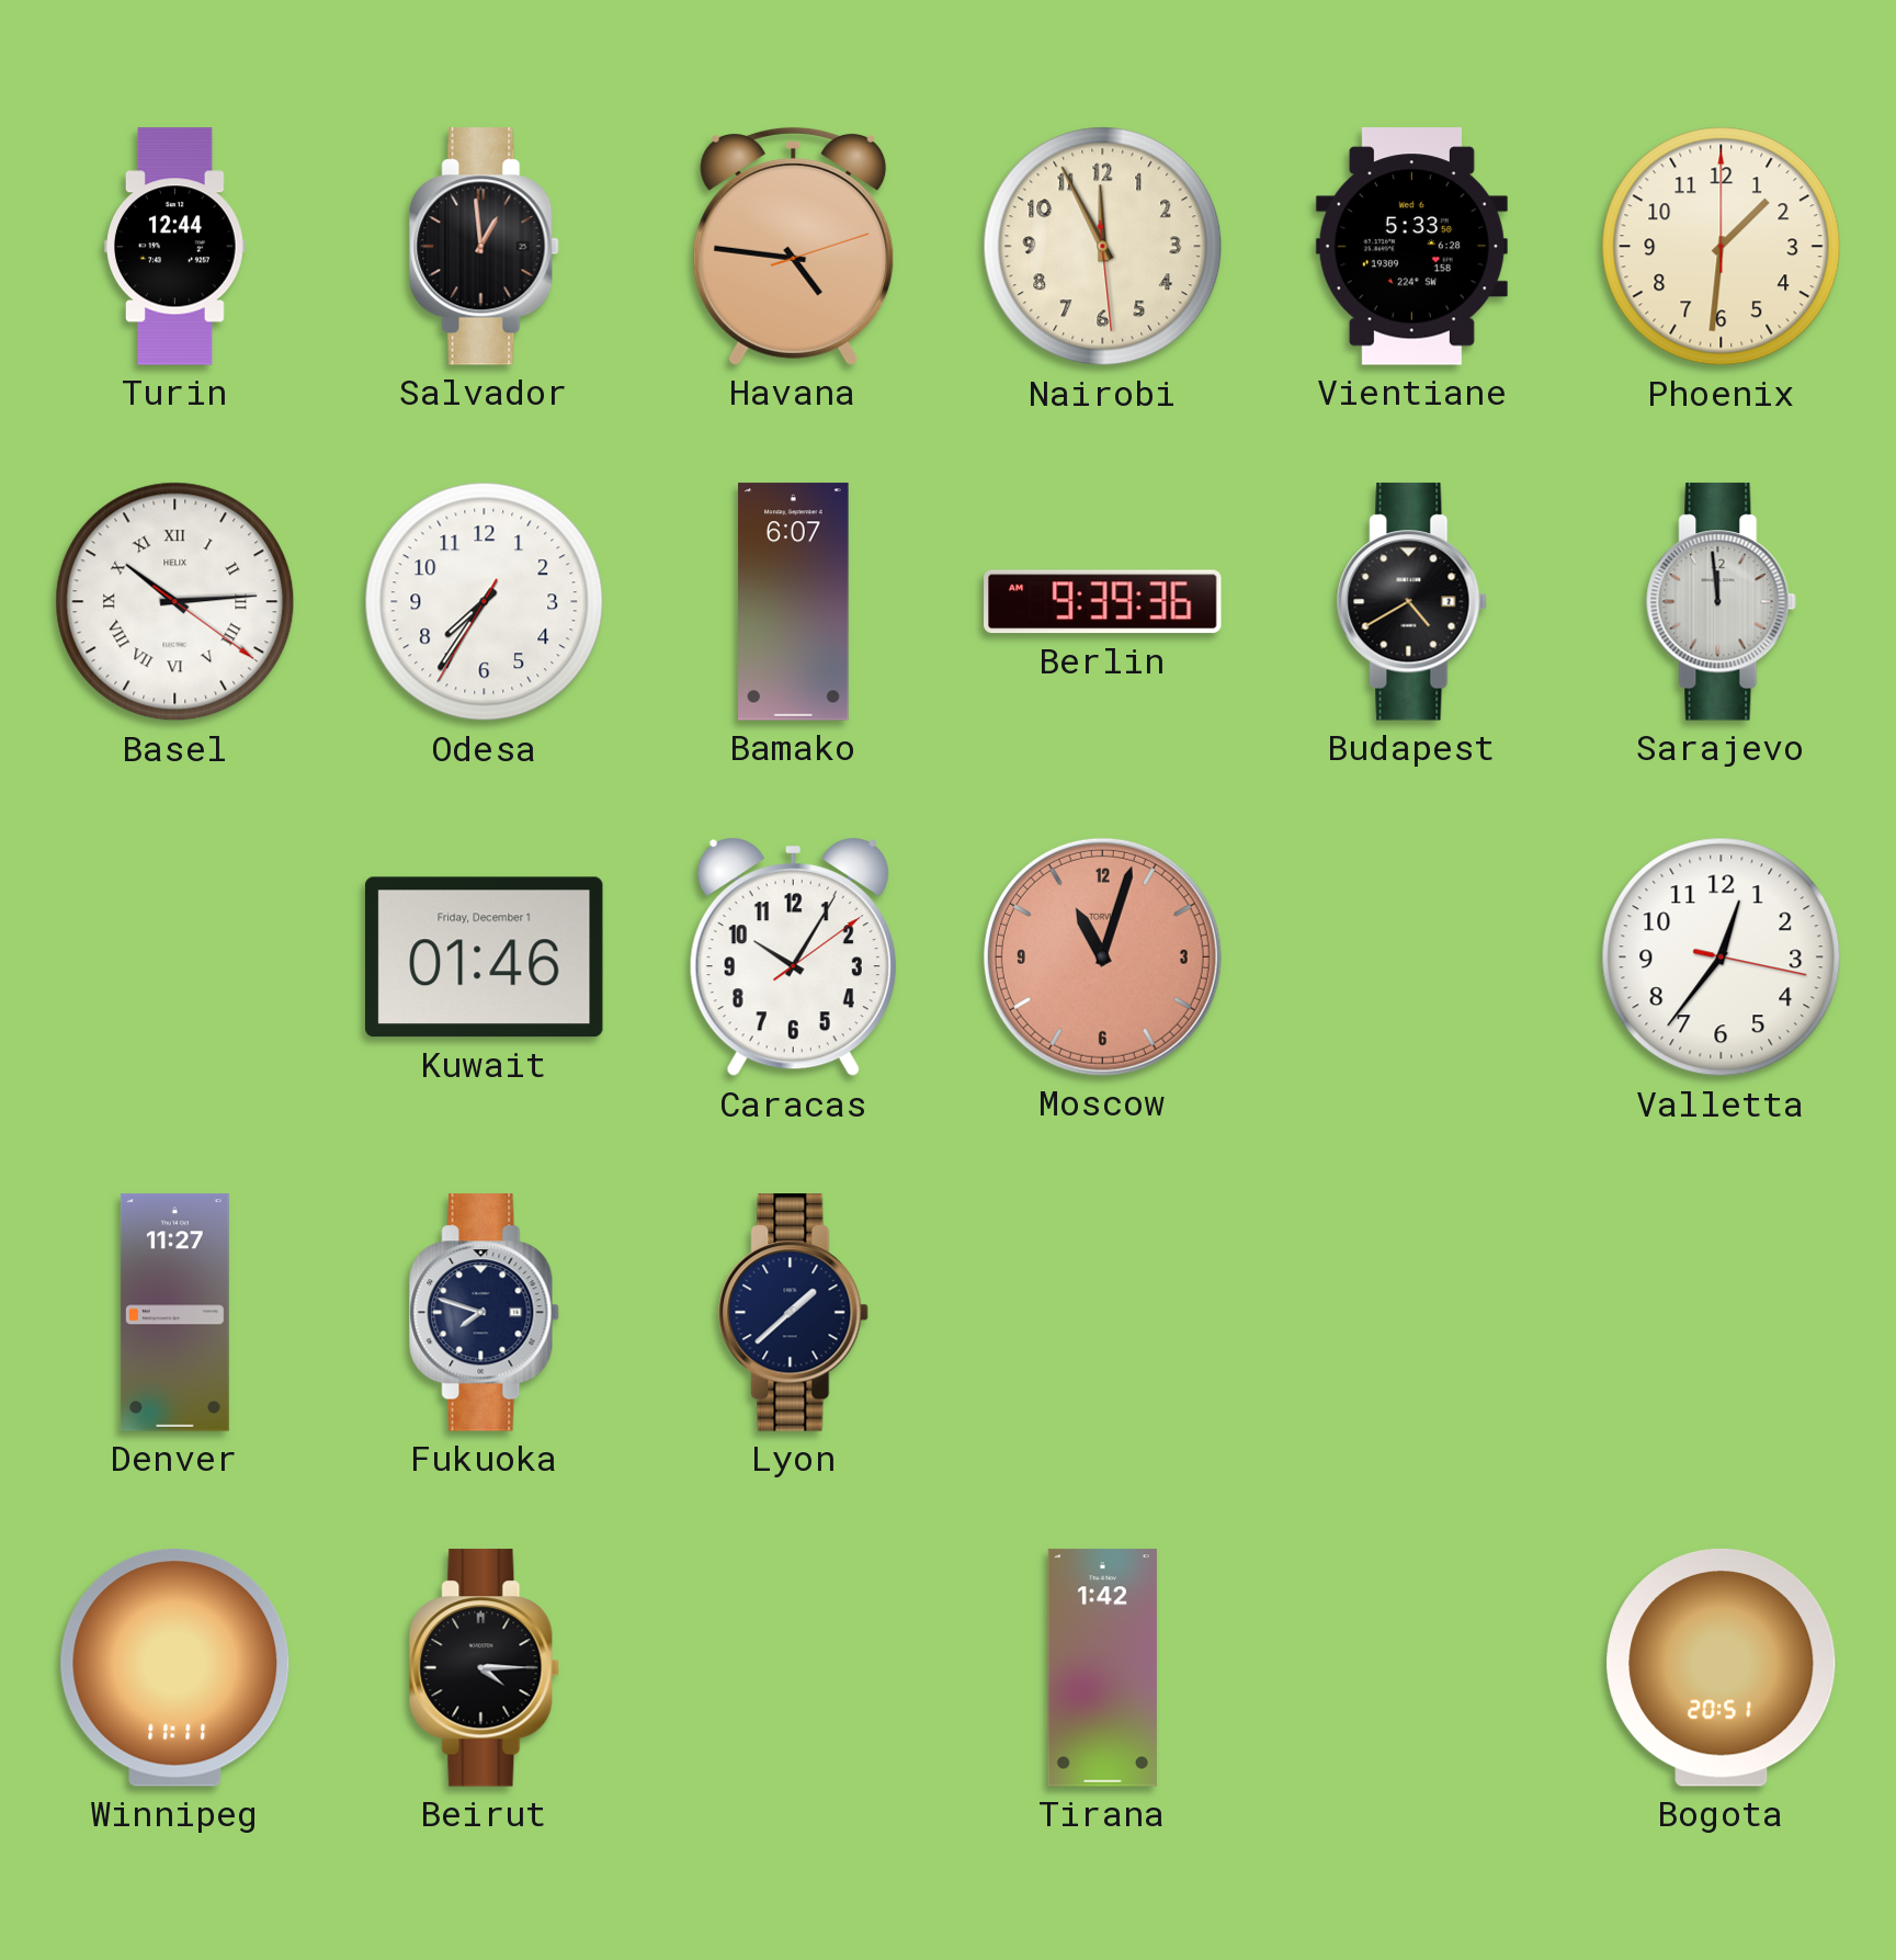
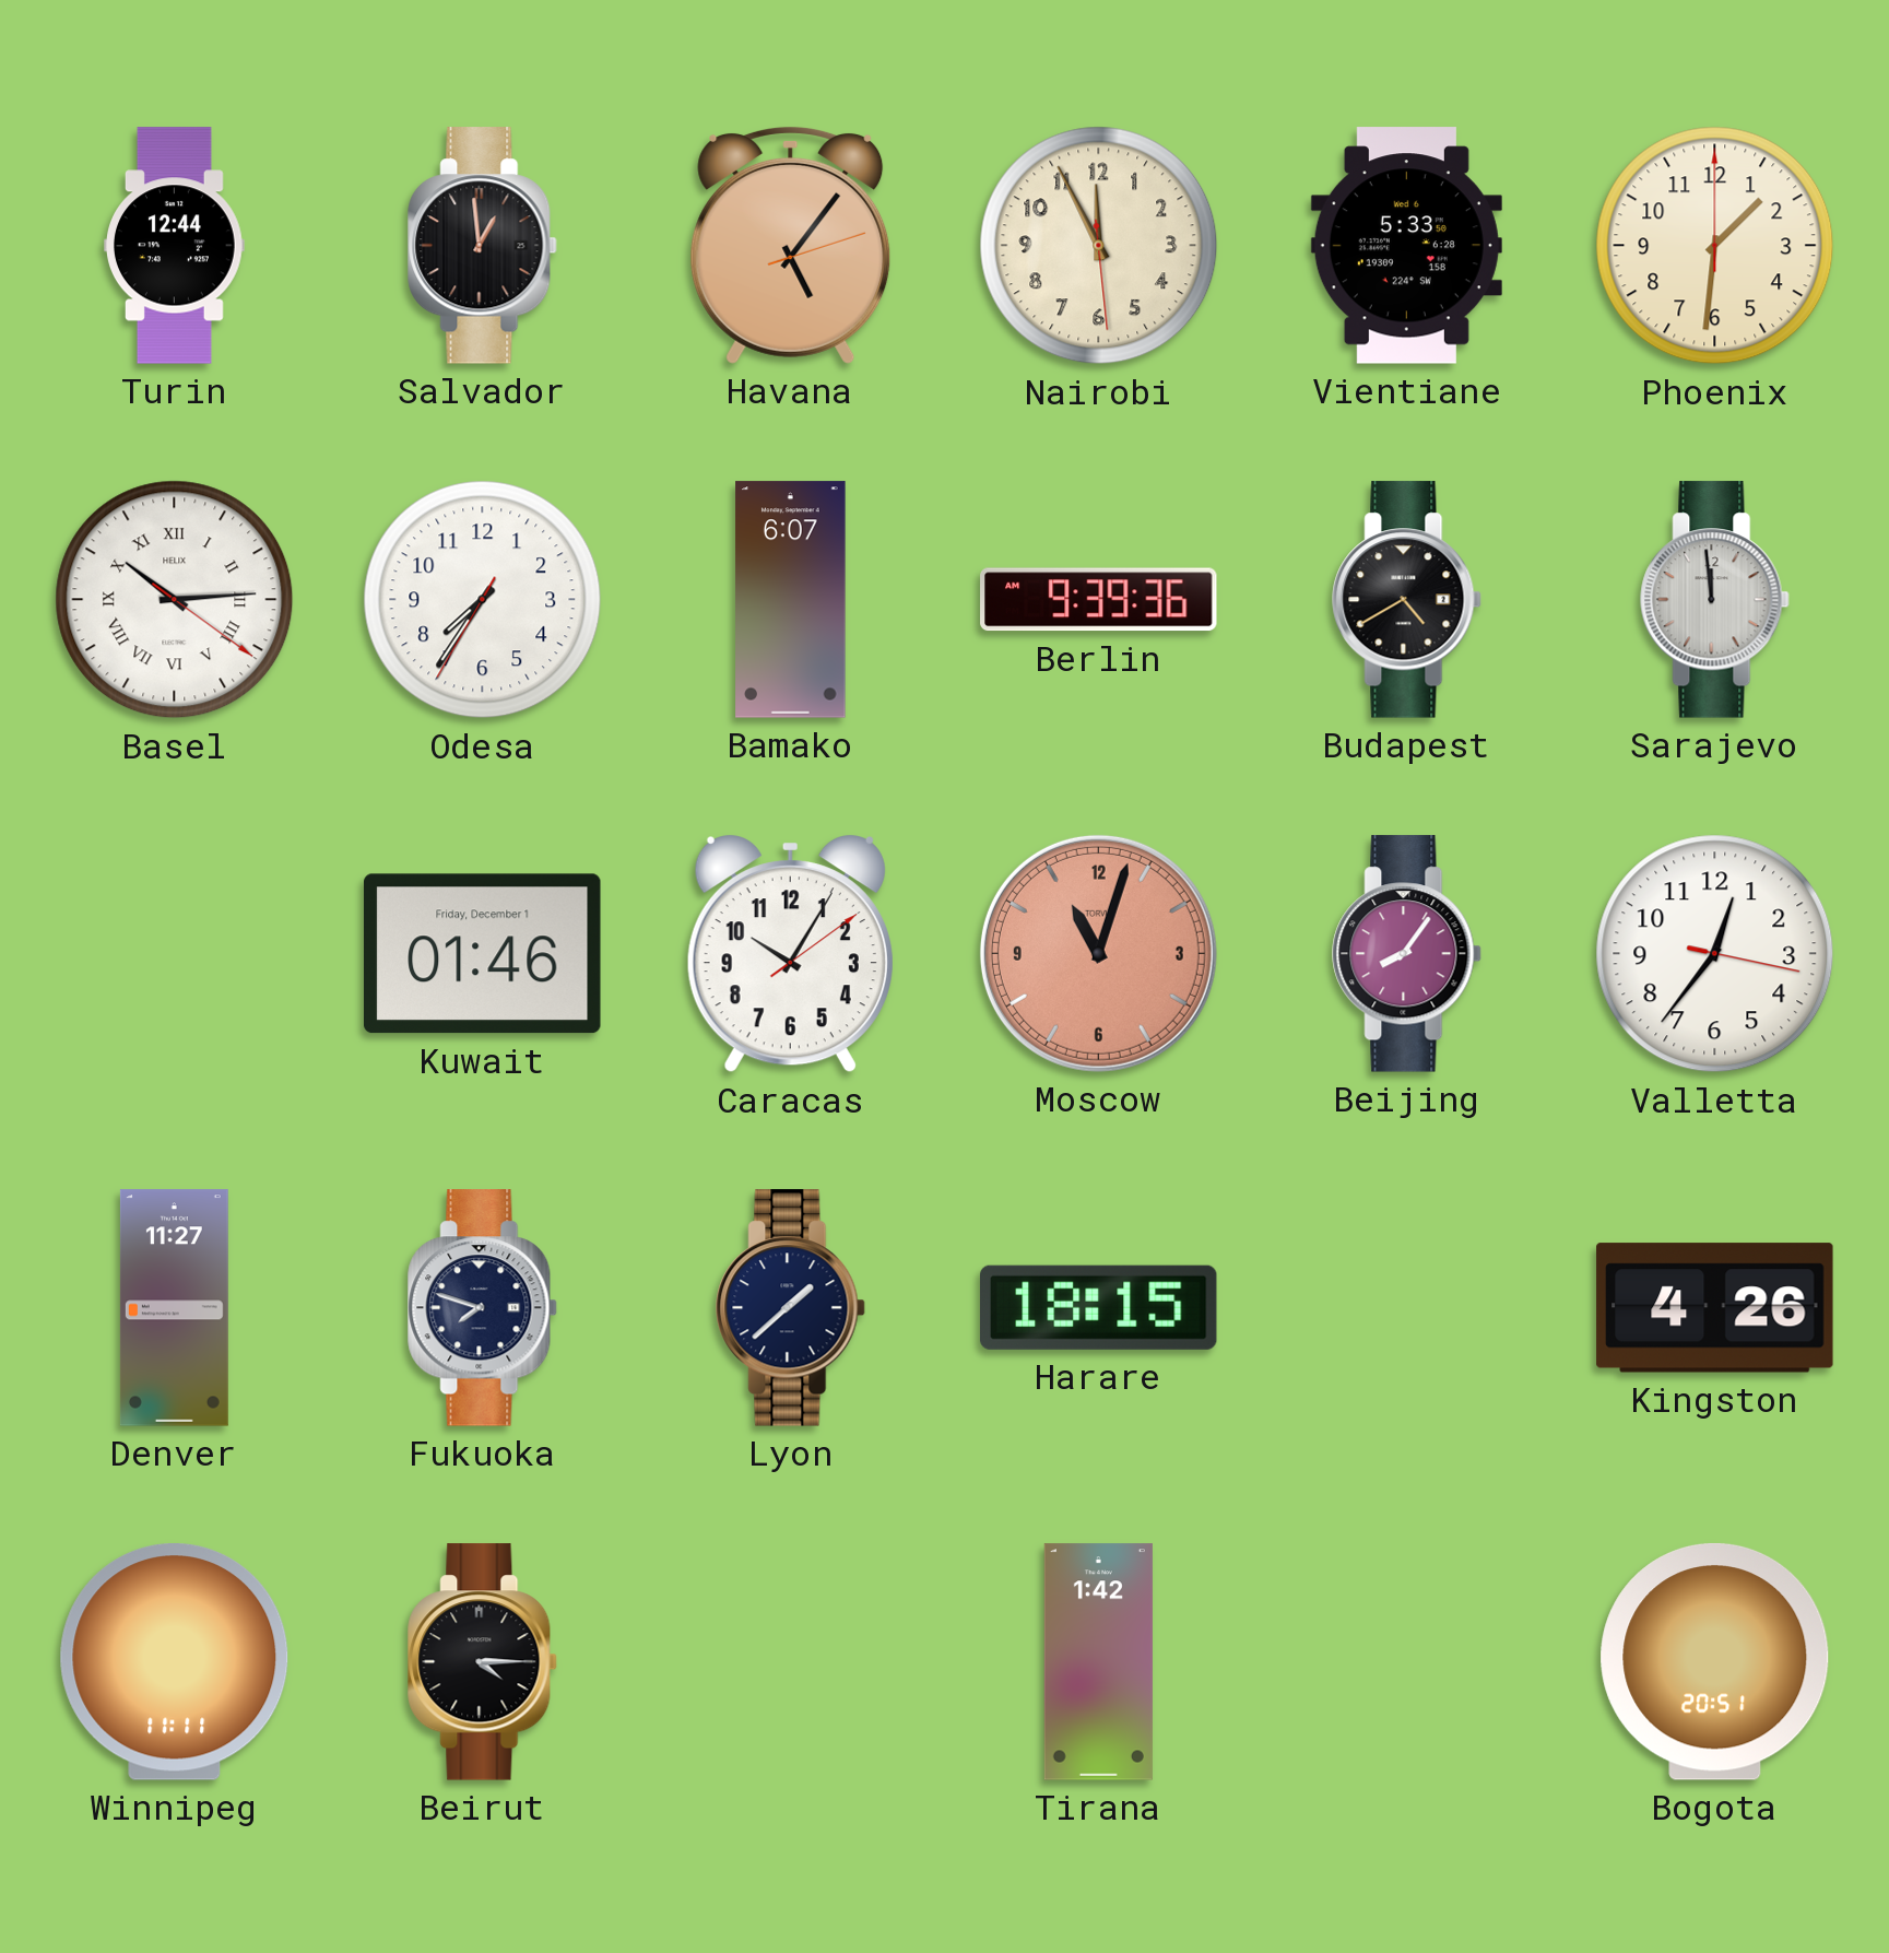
Havana: 4:46 -> 5:06 (791, 245)
Beijing: none -> 8:06 (1407, 954)
Harare: none -> 18:15 (1098, 1307)
Kingston: none -> 4:26 (1715, 1308)
